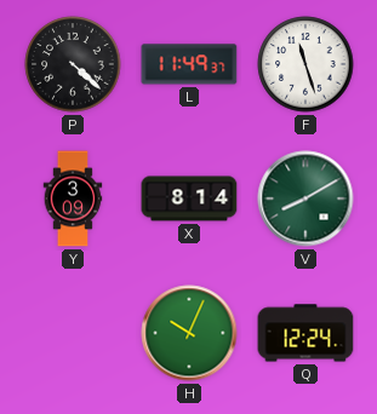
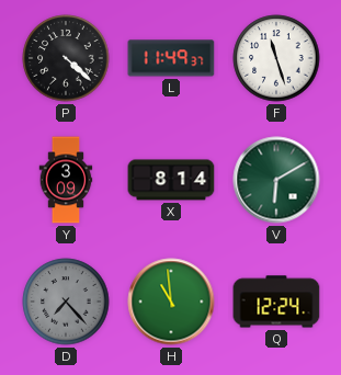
V: 8:10 -> 6:10 (276, 180)
D: none -> 7:23 (66, 302)
H: 10:04 -> 10:59 (171, 302)
